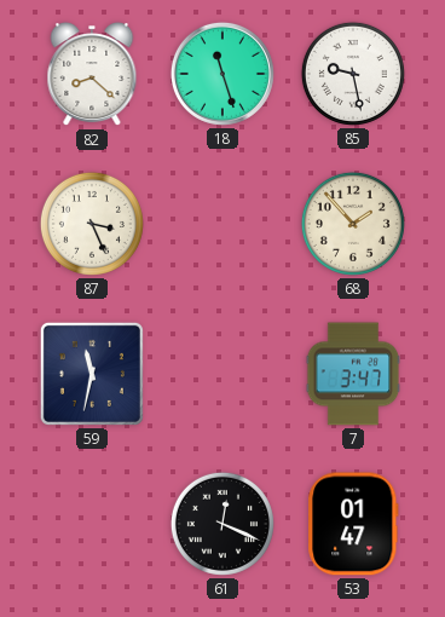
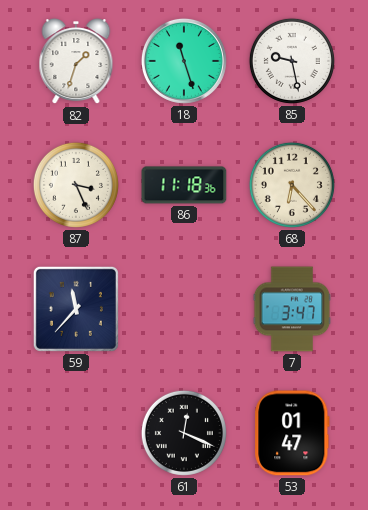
82: 8:22 -> 1:33 (76, 62)
86: none -> 11:18 (184, 185)
68: 1:53 -> 6:23 (292, 185)
59: 11:32 -> 11:37 (76, 309)
